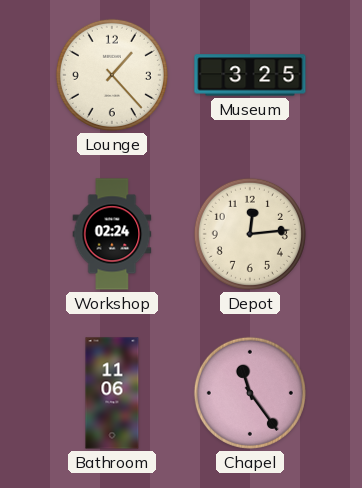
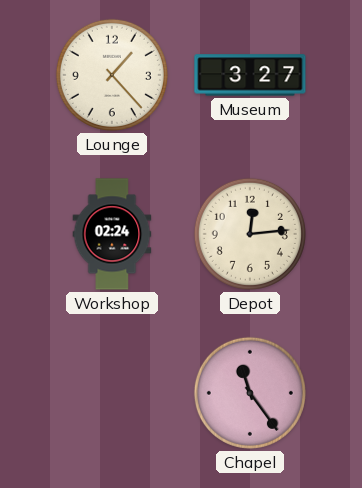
Museum: 3:25 -> 3:27 (250, 75)
Bathroom: 11:06 -> none (112, 393)
